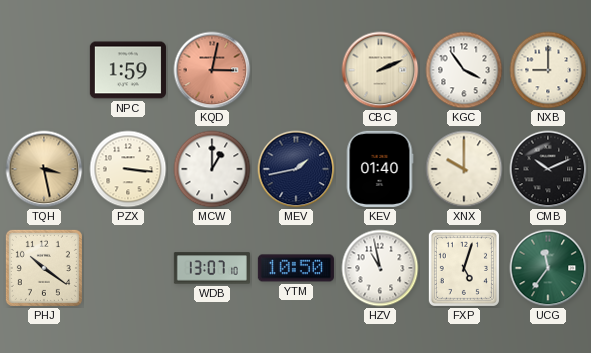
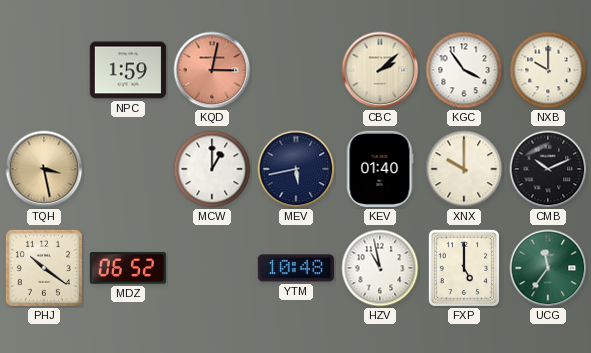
CBC: 2:11 -> 2:08 (380, 70)
NXB: 9:00 -> 10:00 (548, 70)
PZX: 3:16 -> none (128, 169)
MEV: 1:43 -> 5:43 (296, 169)
MDZ: none -> 06:52 (128, 268)
WDB: 13:07 -> none (212, 268)
YTM: 10:50 -> 10:48 (296, 268)
FXP: 5:03 -> 5:00 (464, 268)
